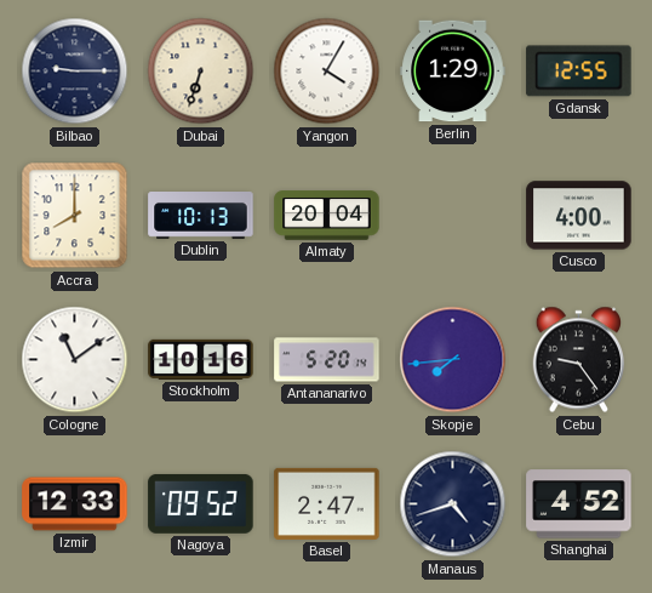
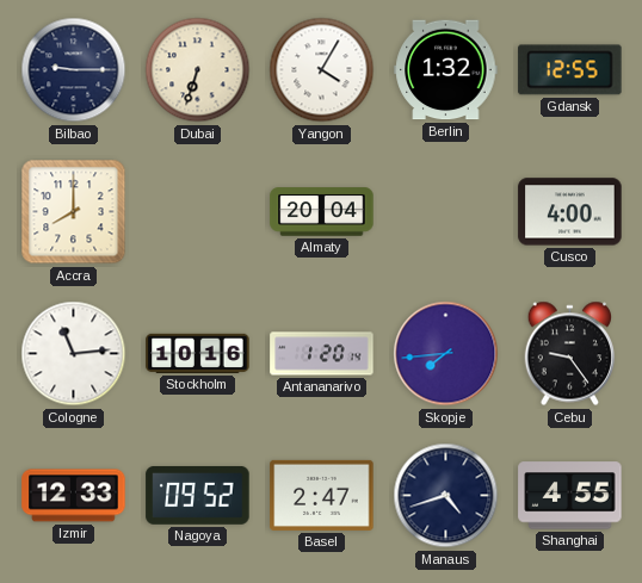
Berlin: 1:29 -> 1:32 (446, 70)
Dublin: 10:13 -> none (201, 216)
Cologne: 11:09 -> 11:14 (74, 354)
Antananarivo: 5:20 -> 1:20 (322, 354)
Shanghai: 4:52 -> 4:55 (570, 496)
